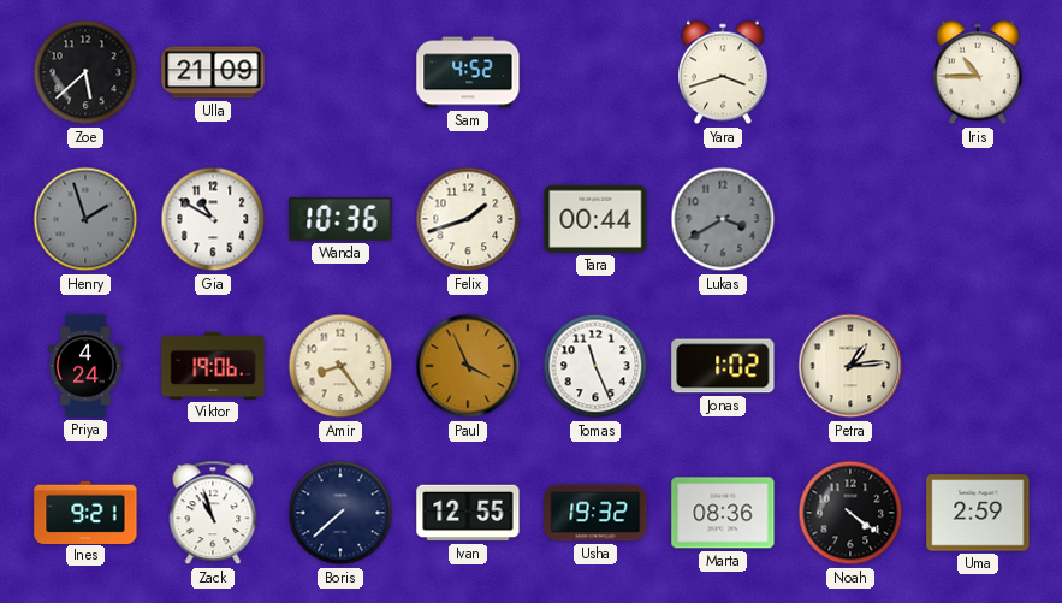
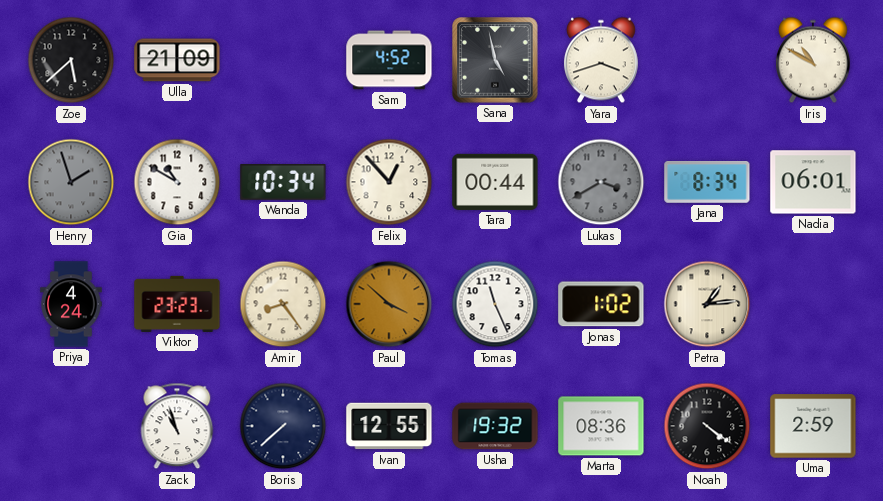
Sana: none -> 4:58 (495, 60)
Iris: 10:45 -> 10:50 (813, 60)
Wanda: 10:36 -> 10:34 (283, 183)
Felix: 1:42 -> 12:53 (389, 182)
Jana: none -> 8:34 (707, 182)
Nadia: none -> 06:01 (813, 182)
Viktor: 19:06 -> 23:23 (177, 304)
Paul: 3:56 -> 3:52 (389, 304)
Ines: 9:21 -> none (85, 512)
